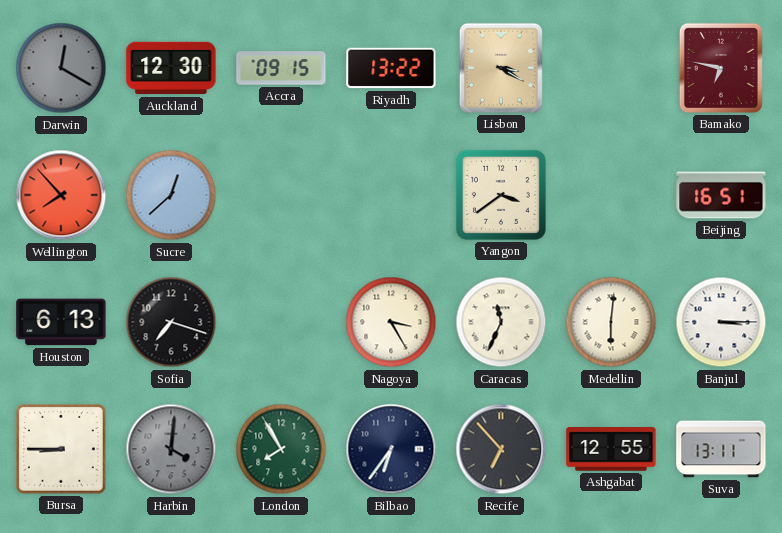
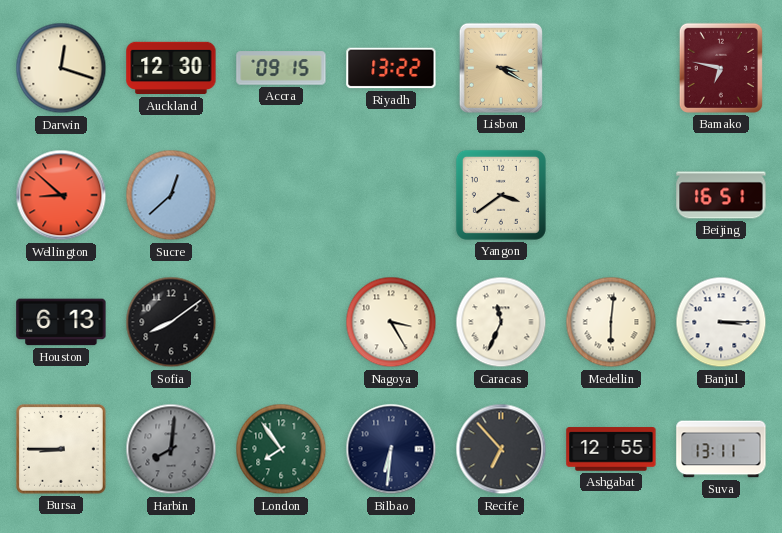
Darwin: 12:20 -> 12:18 (61, 68)
Darwin dial: grey -> cream (61, 68)
Wellington: 7:53 -> 8:52 (61, 195)
Sofia: 7:18 -> 8:09 (171, 322)
Harbin: 4:01 -> 8:01 (171, 449)
London: 7:55 -> 7:54 (281, 449)
Bilbao: 6:36 -> 6:31 (391, 449)
